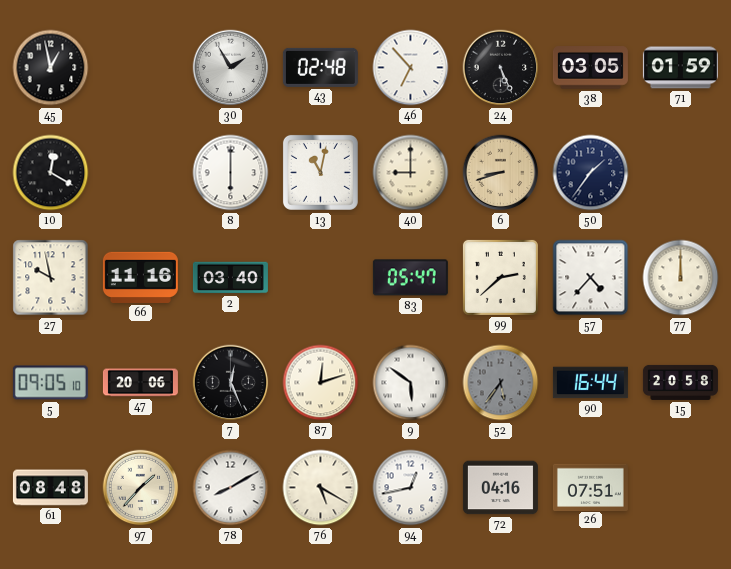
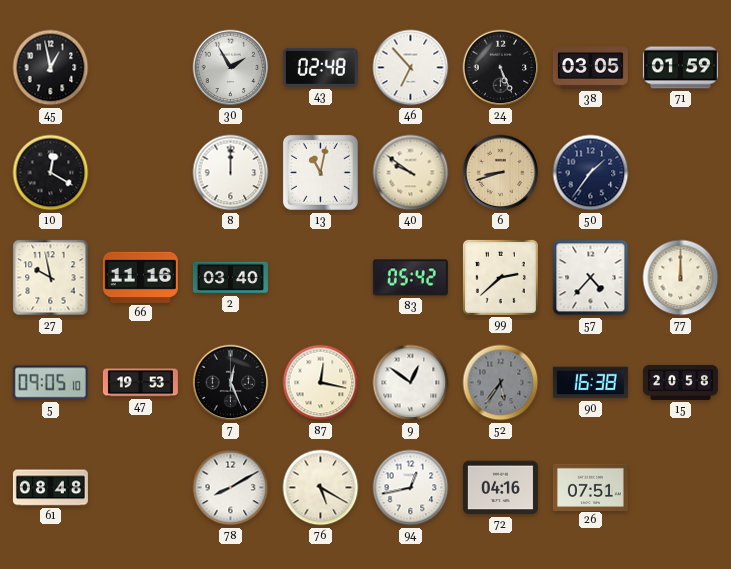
8: 6:00 -> 12:00 (231, 173)
40: 9:00 -> 9:51 (411, 173)
83: 05:47 -> 05:42 (410, 278)
47: 20:06 -> 19:53 (140, 383)
87: 12:12 -> 12:17 (321, 383)
9: 5:51 -> 12:51 (411, 383)
90: 16:44 -> 16:38 (590, 383)
97: 1:37 -> none (141, 488)
